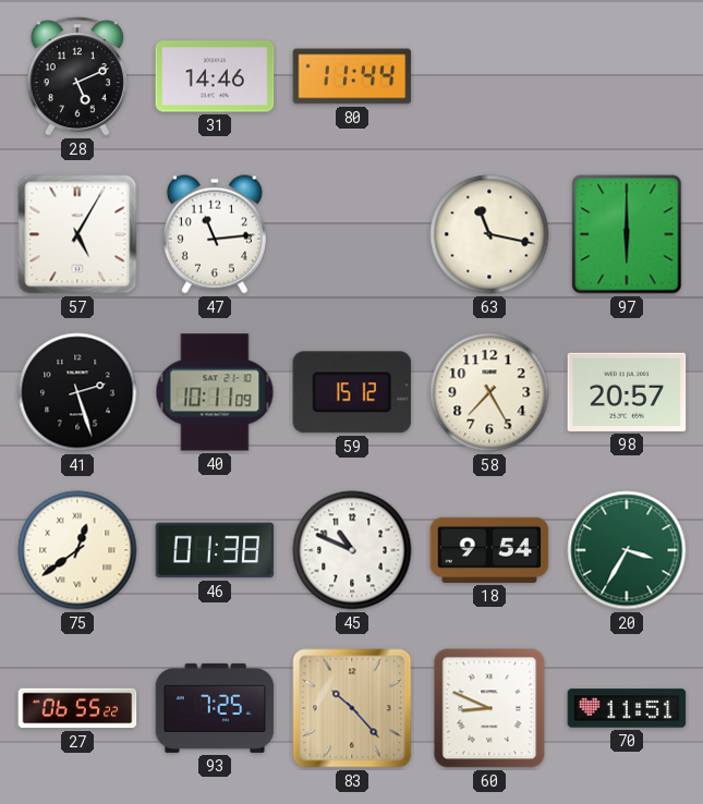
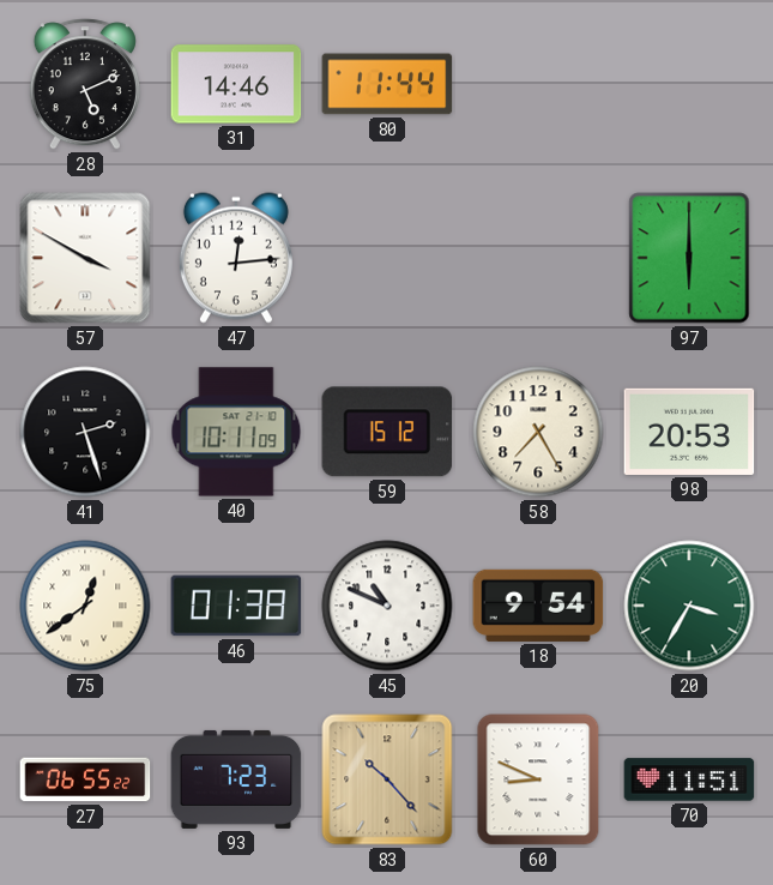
57: 5:05 -> 3:50 (85, 258)
47: 11:14 -> 12:14 (236, 258)
63: 11:17 -> none (489, 234)
98: 20:57 -> 20:53 (689, 432)
93: 7:25 -> 7:23 (236, 779)
